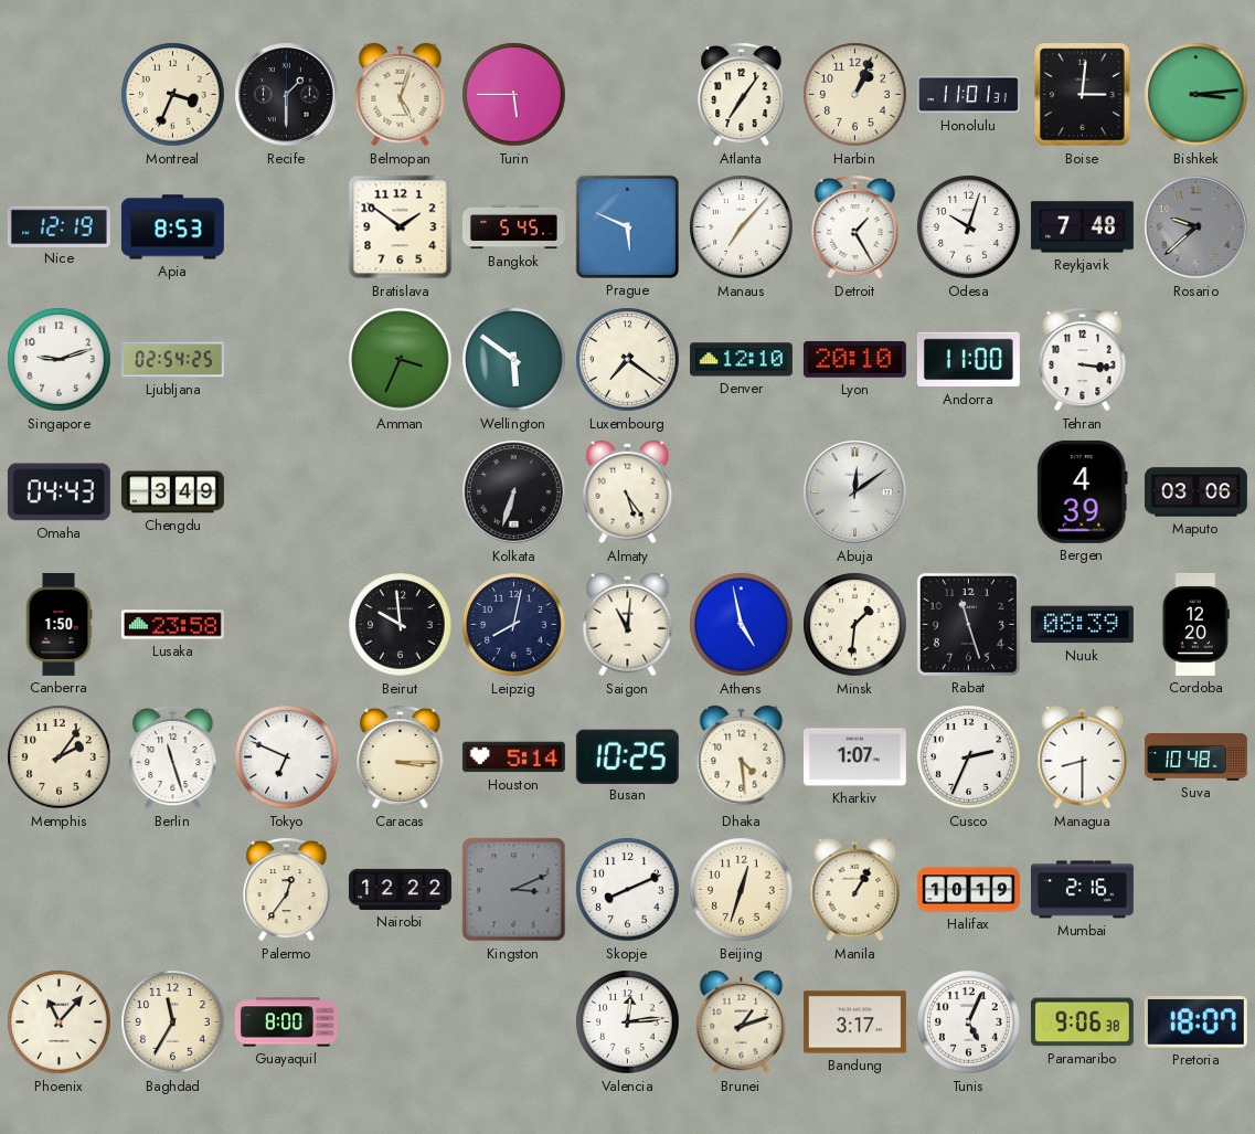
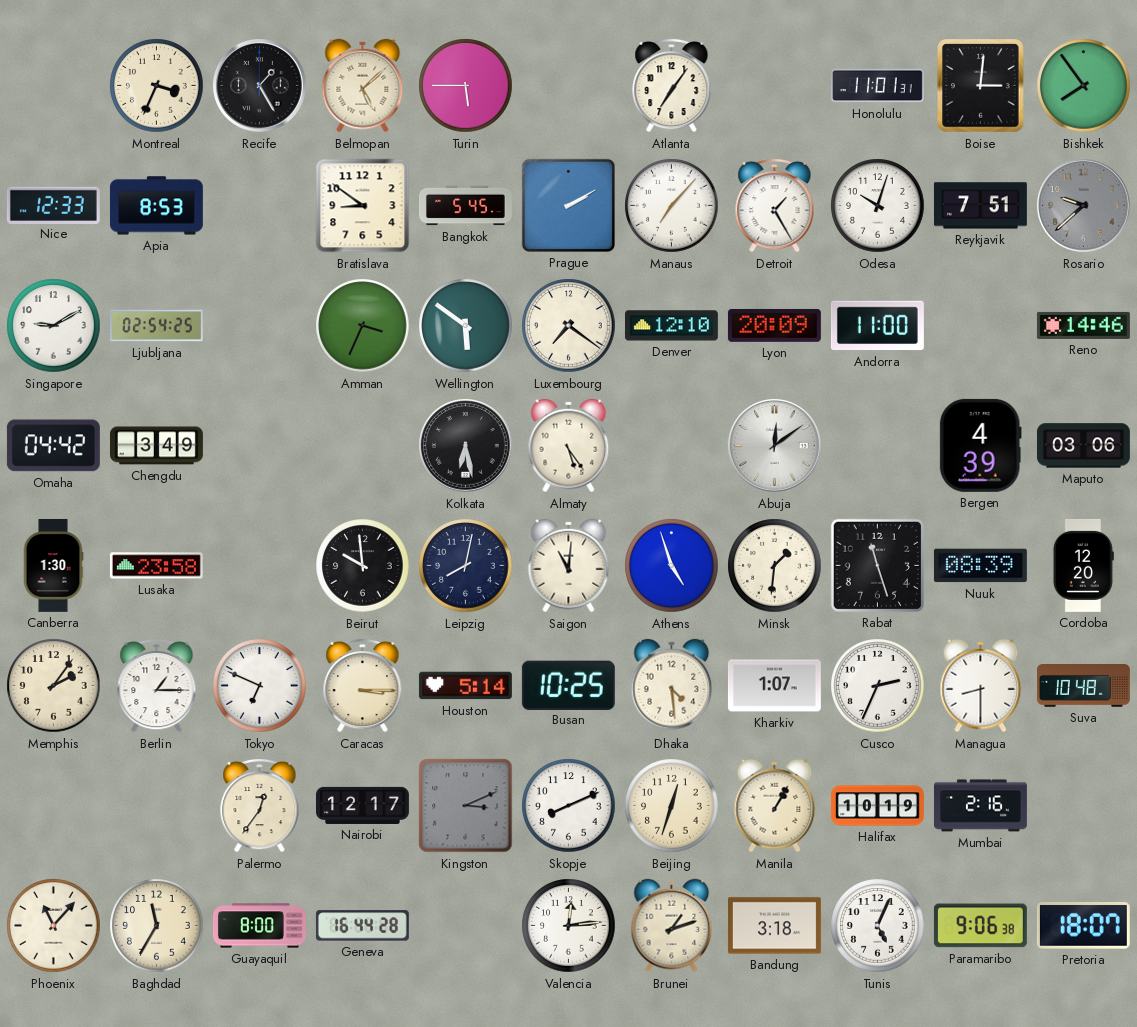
Recife: 1:30 -> 1:25 (260, 86)
Belmopan: 5:03 -> 5:08 (363, 86)
Harbin: 1:04 -> none (855, 95)
Bishkek: 3:14 -> 7:54 (1084, 86)
Nice: 12:19 -> 12:33 (53, 205)
Bratislava: 1:51 -> 8:51 (363, 206)
Prague: 5:49 -> 2:10 (568, 205)
Reykjavik: 7:48 -> 7:51 (980, 206)
Singapore: 9:12 -> 9:10 (54, 326)
Lyon: 20:10 -> 20:09 (774, 326)
Tehran: 3:16 -> none (1083, 359)
Reno: none -> 14:46 (1083, 325)
Omaha: 04:43 -> 04:42 (53, 446)
Kolkata: 6:33 -> 6:28 (466, 446)
Canberra: 1:50 -> 1:30 (53, 565)
Athens: 4:58 -> 4:57 (672, 566)
Berlin: 11:27 -> 1:15 (157, 685)
Nairobi: 12:22 -> 12:17 (362, 805)
Geneva: none -> 16:44 (362, 926)
Bandung: 3:17 -> 3:18 (774, 926)
